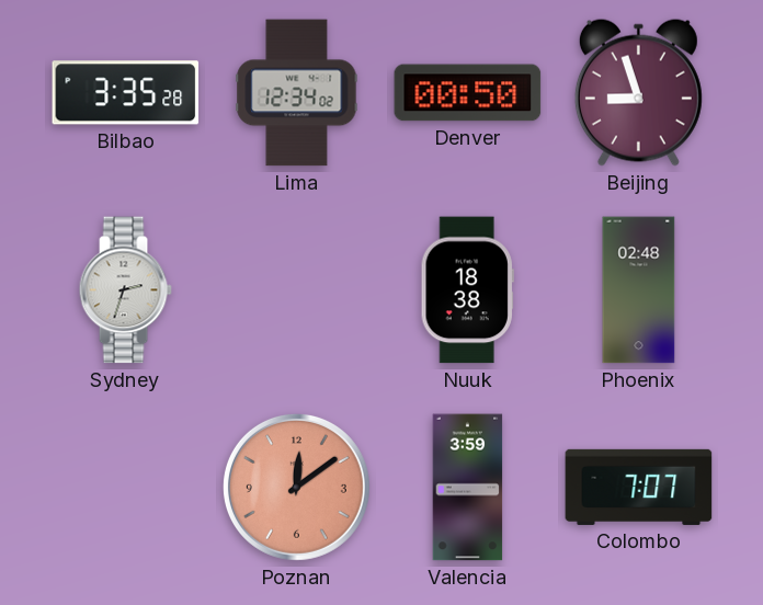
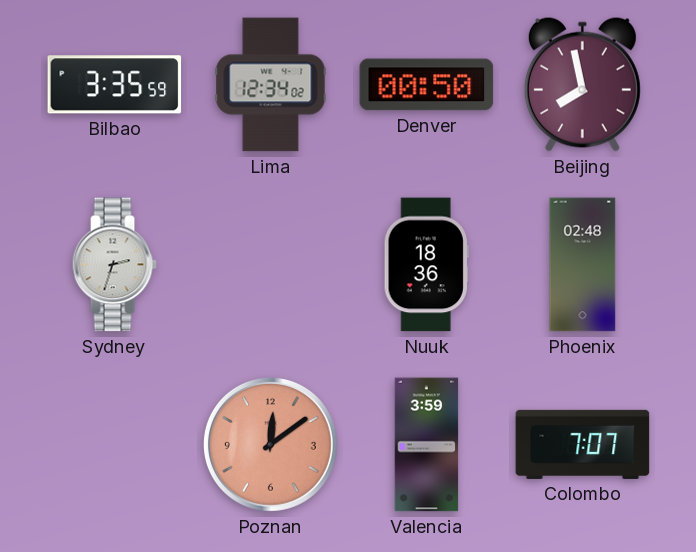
Bilbao: 3:35:28 -> 3:35:59 (115, 85)
Beijing: 8:57 -> 7:58 (582, 84)
Nuuk: 18:38 -> 18:36 (426, 265)
